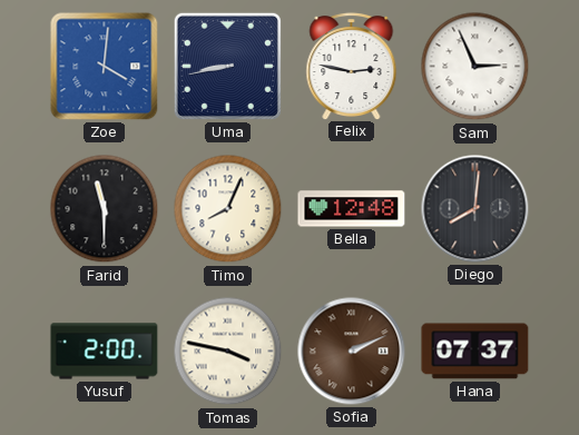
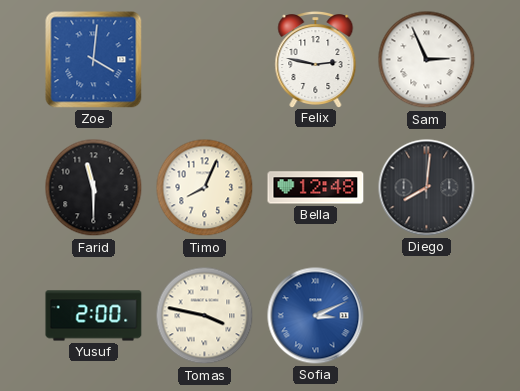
Uma: 8:43 -> none (227, 66)
Sofia: 2:11 -> 3:11 (316, 316)
Sofia dial: brown -> blue (316, 316)
Hana: 07:37 -> none (475, 352)
